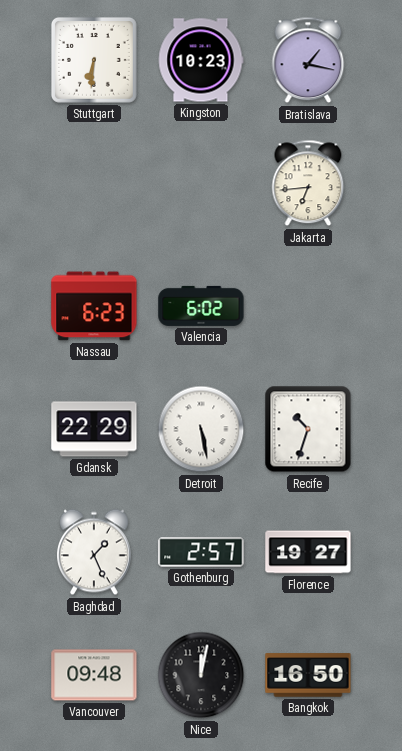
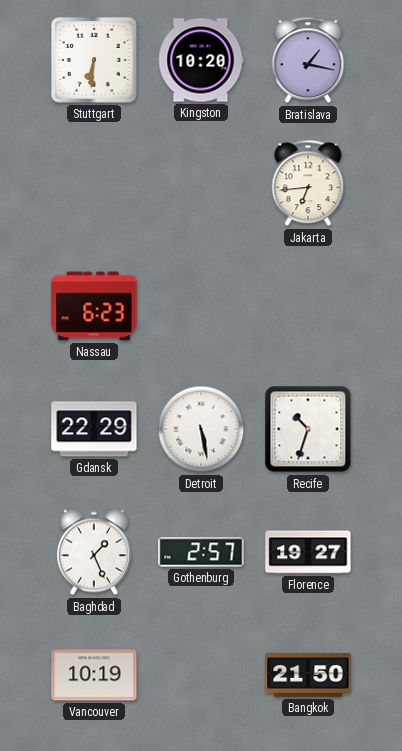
Kingston: 10:23 -> 10:20 (201, 60)
Valencia: 6:02 -> none (201, 306)
Vancouver: 09:48 -> 10:19 (94, 675)
Nice: 12:02 -> none (201, 675)
Bangkok: 16:50 -> 21:50 (308, 675)
